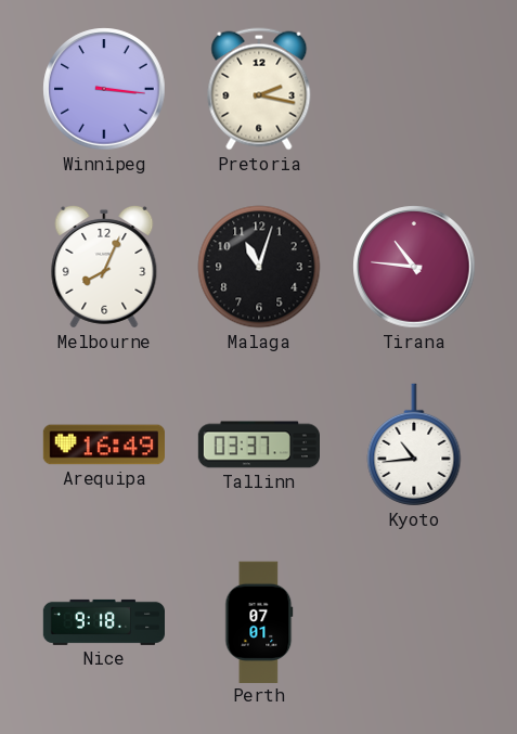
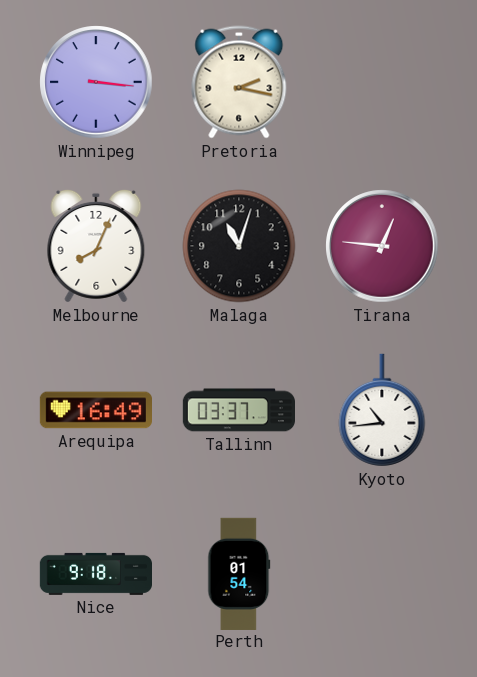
Tirana: 10:46 -> 12:46 (382, 246)
Perth: 07:01 -> 01:54 (239, 573)
